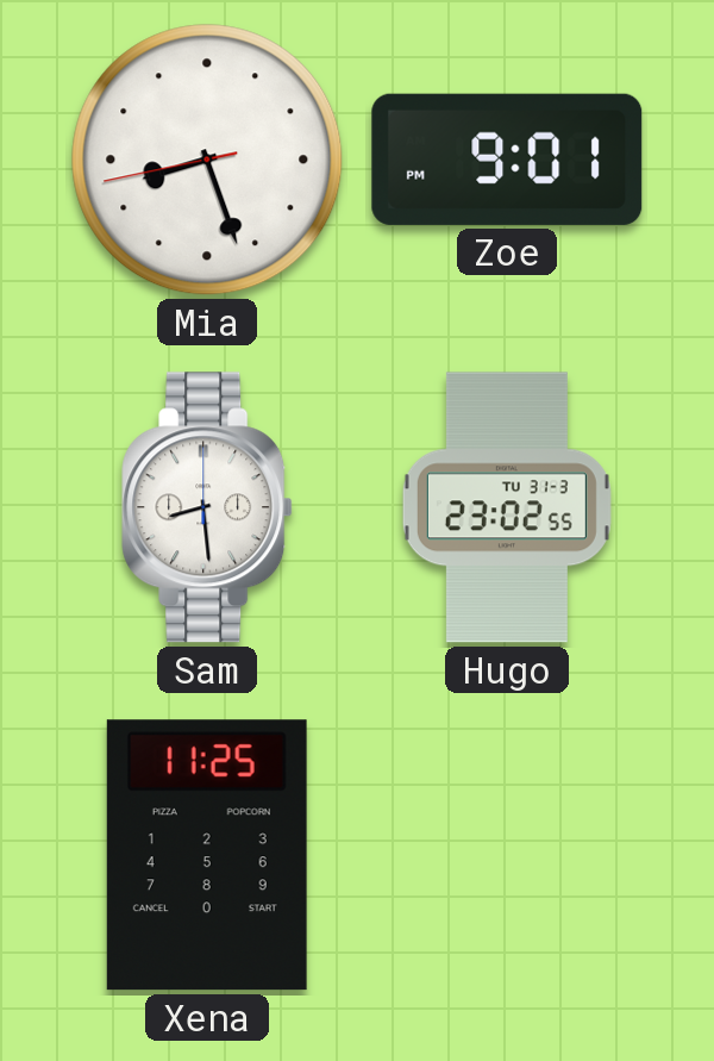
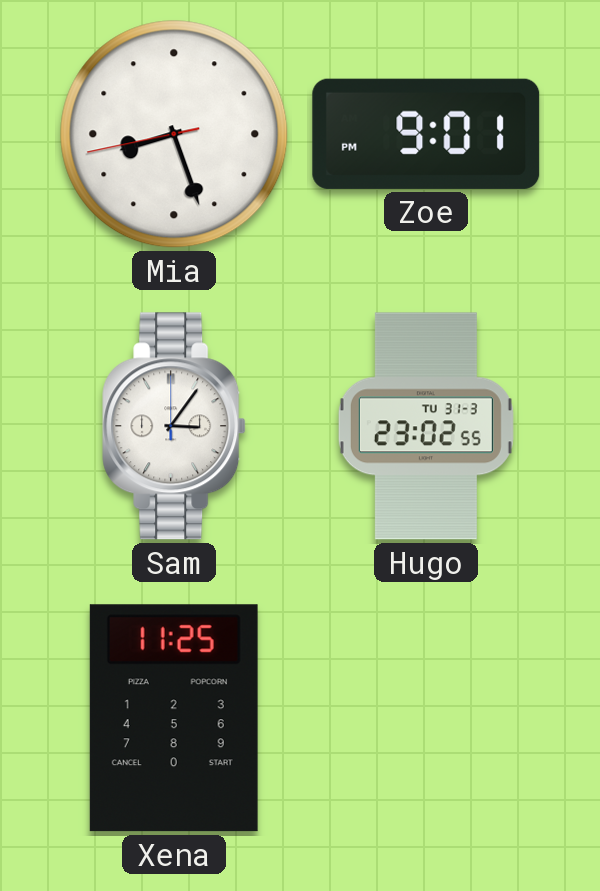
Sam: 8:29 -> 3:06 (174, 426)
